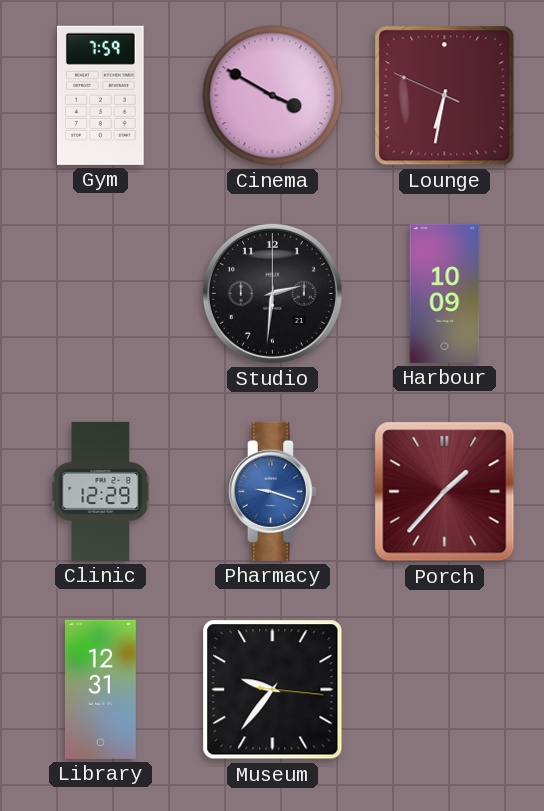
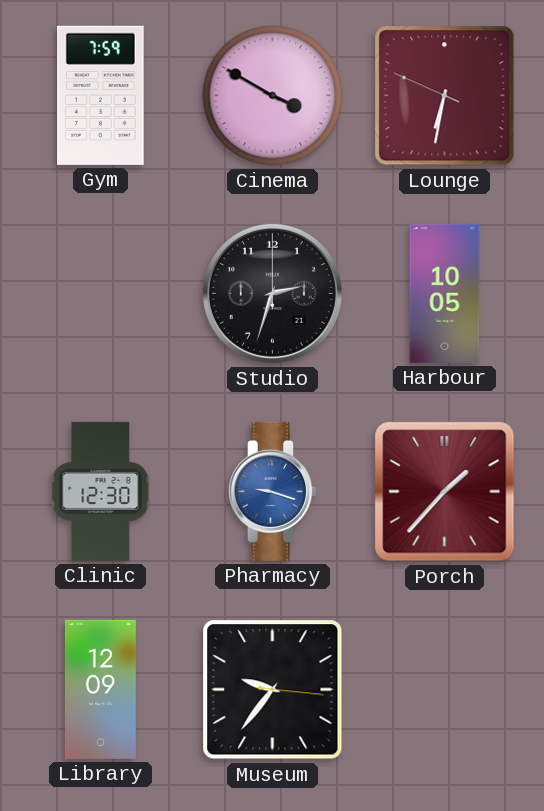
Studio: 2:31 -> 2:33 (272, 293)
Harbour: 10:09 -> 10:05 (445, 293)
Clinic: 12:29 -> 12:30 (101, 491)
Library: 12:31 -> 12:09 (100, 689)
